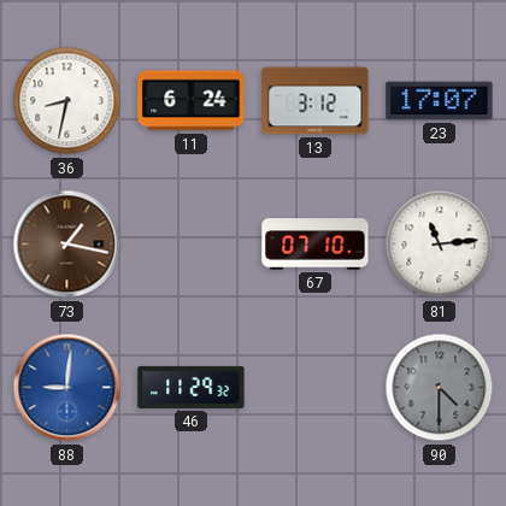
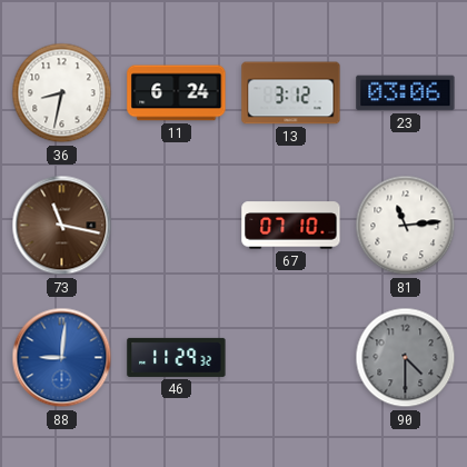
23: 17:07 -> 03:06 (406, 93)
73: 1:17 -> 11:17 (62, 226)
